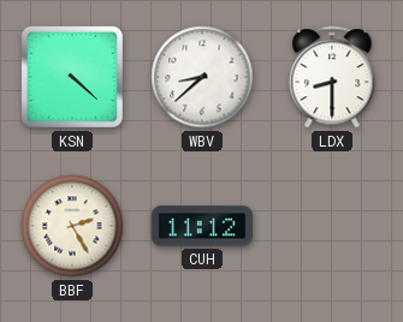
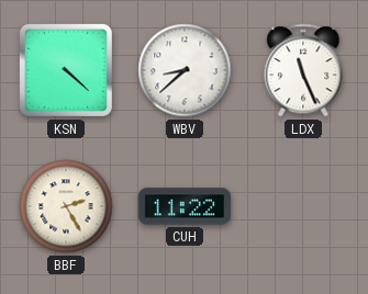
LDX: 8:30 -> 11:26 (303, 70)
CUH: 11:12 -> 11:22 (183, 206)
